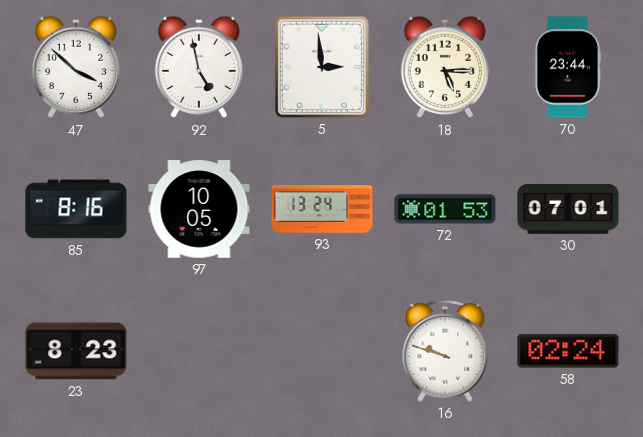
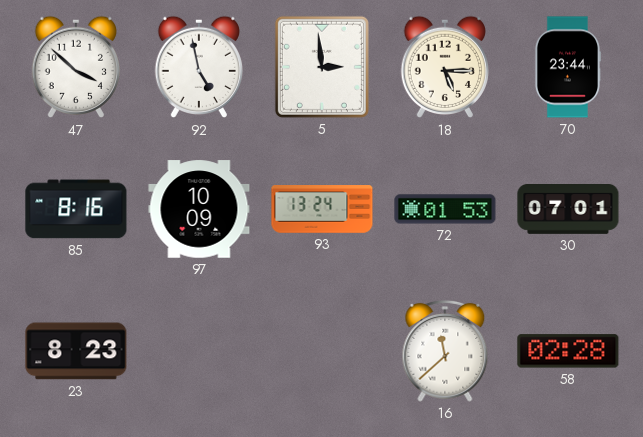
97: 10:05 -> 10:09 (199, 209)
16: 9:48 -> 11:38 (445, 351)
58: 02:24 -> 02:28 (568, 351)
